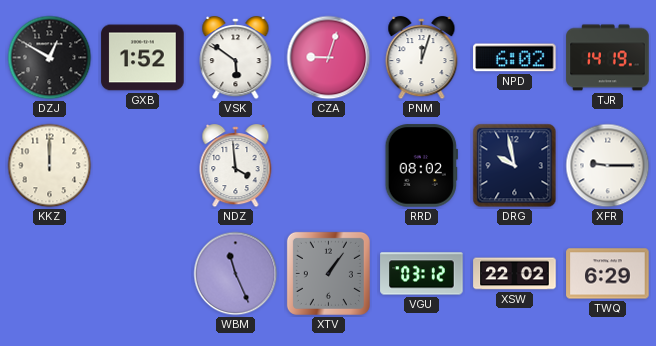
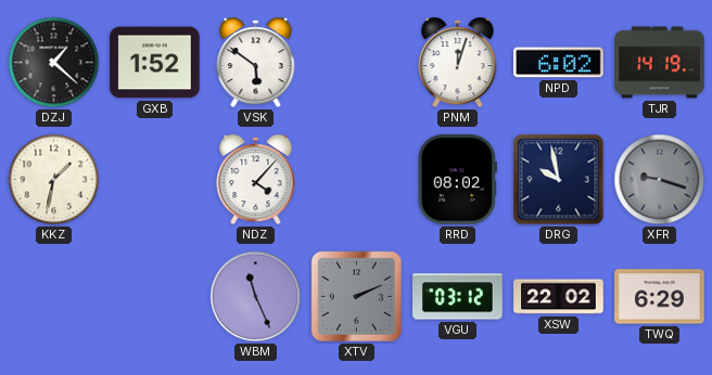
DZJ: 12:50 -> 1:22 (54, 63)
CZA: 9:03 -> none (329, 58)
KKZ: 12:00 -> 1:32 (54, 180)
NDZ: 3:59 -> 4:07 (256, 180)
XFR: 9:15 -> 9:18 (660, 180)
XFR dial: white -> grey (660, 180)
XTV: 1:06 -> 2:11 (356, 296)
